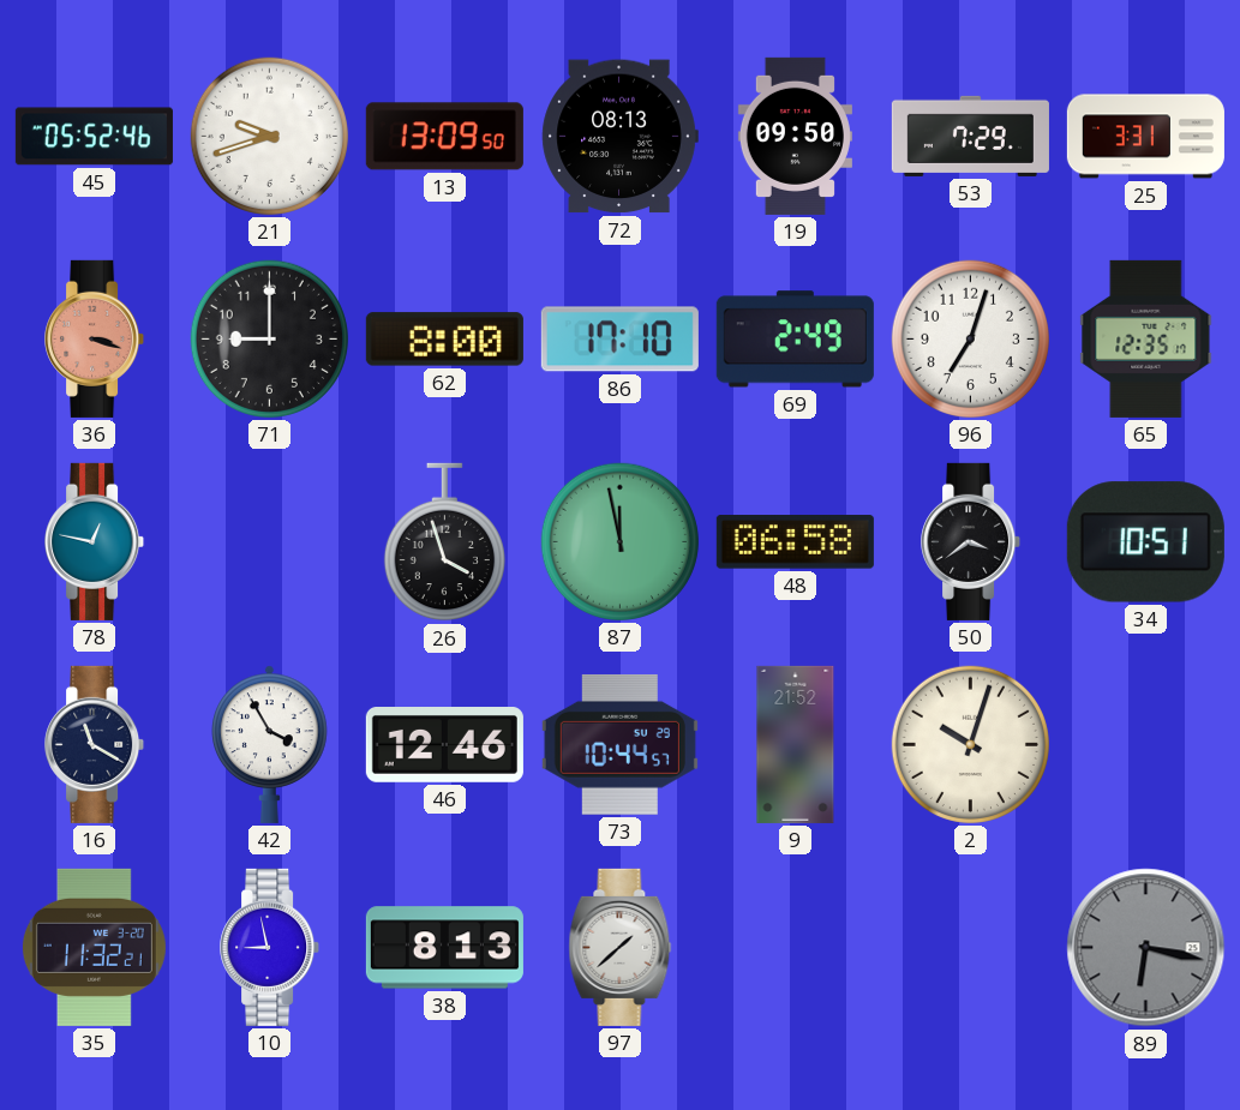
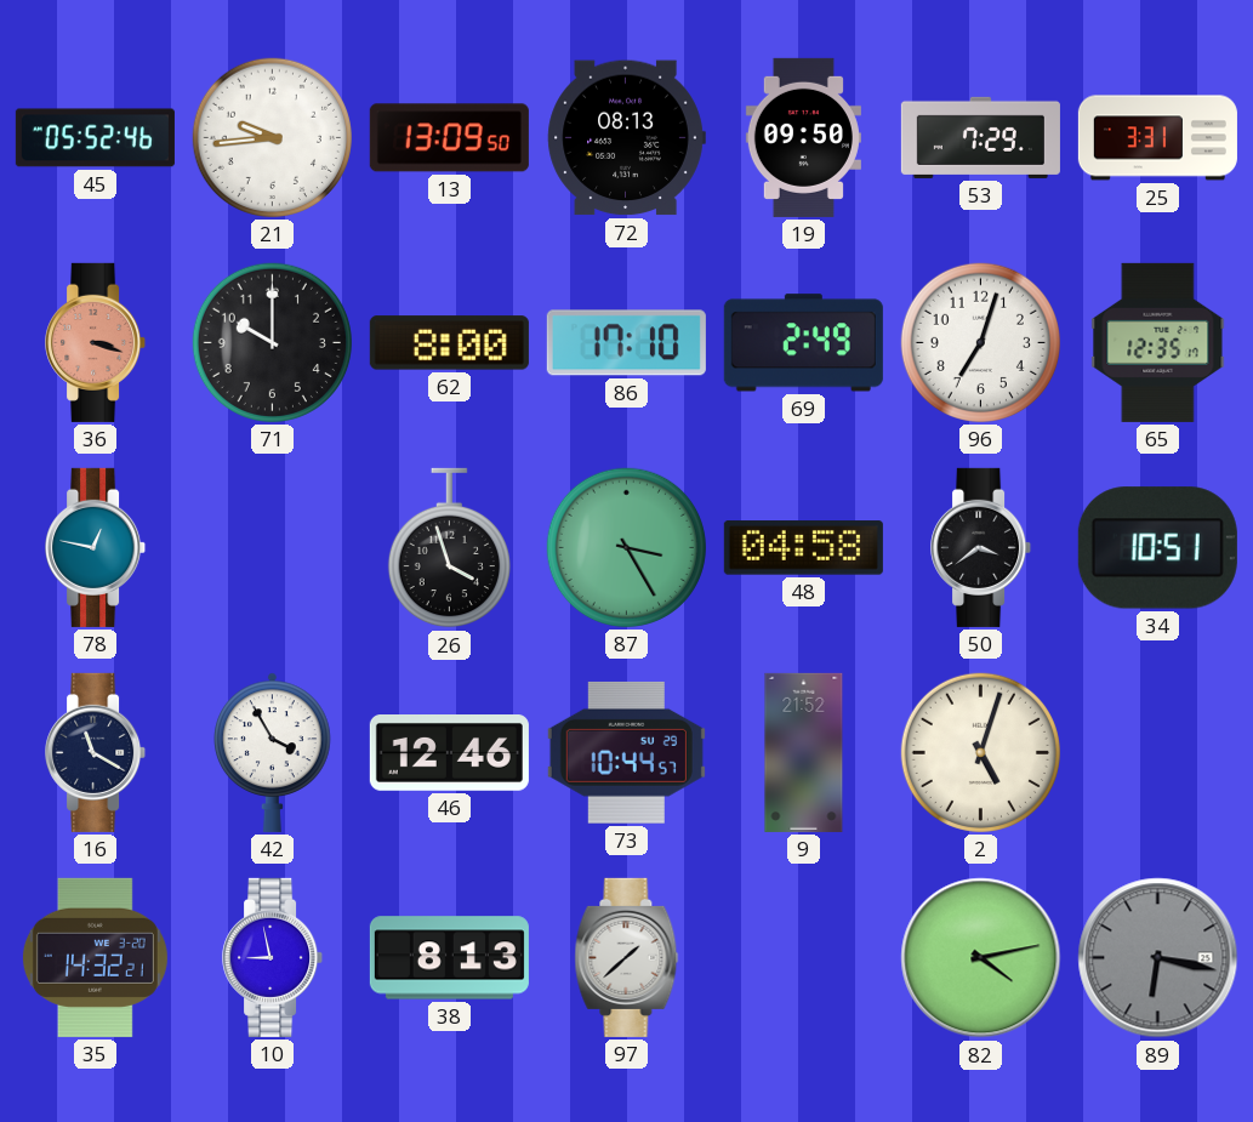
21: 9:42 -> 9:44 (272, 137)
71: 9:00 -> 10:00 (272, 342)
87: 11:58 -> 3:25 (626, 547)
48: 06:58 -> 04:58 (803, 548)
2: 10:03 -> 5:03 (980, 752)
35: 11:32 -> 14:32 (95, 957)
82: none -> 4:13 (981, 958)
